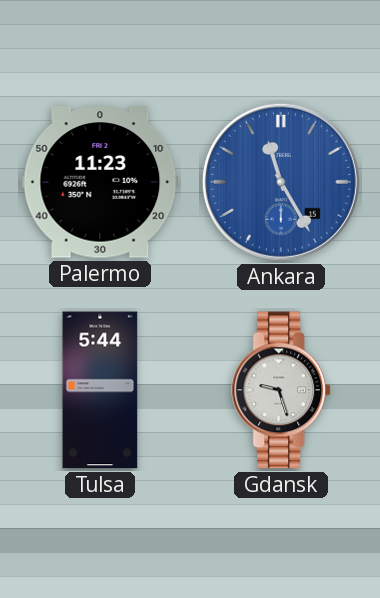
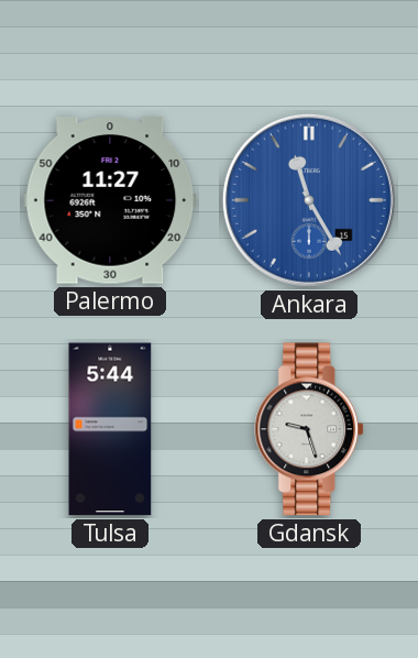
Palermo: 11:23 -> 11:27 (110, 200)
